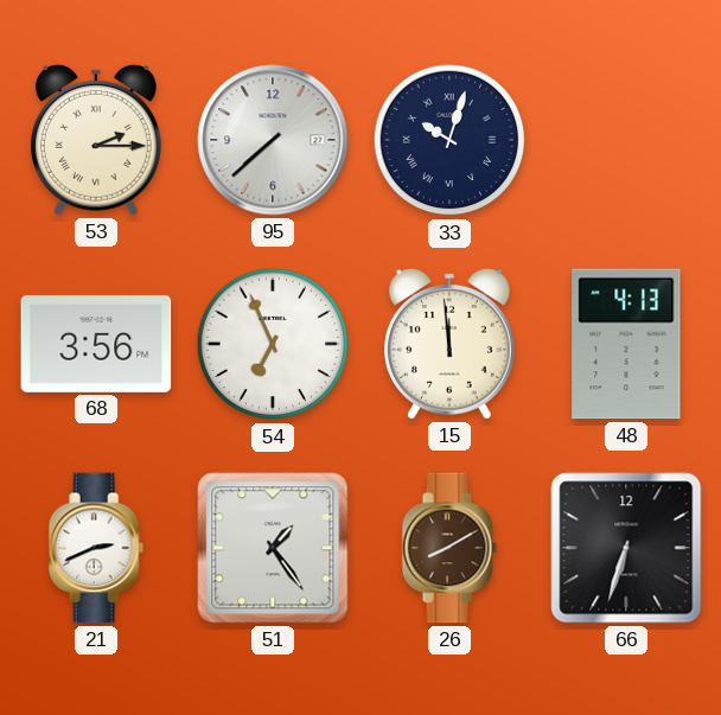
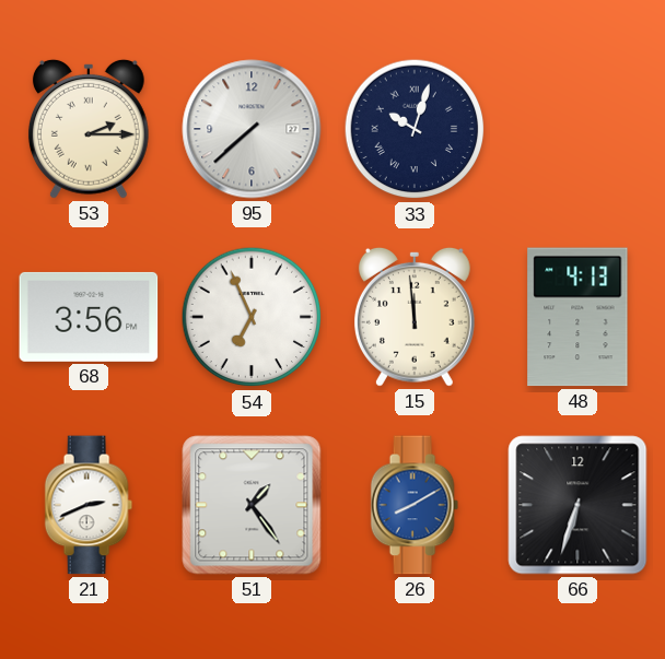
26 dial: brown -> blue (415, 505)
